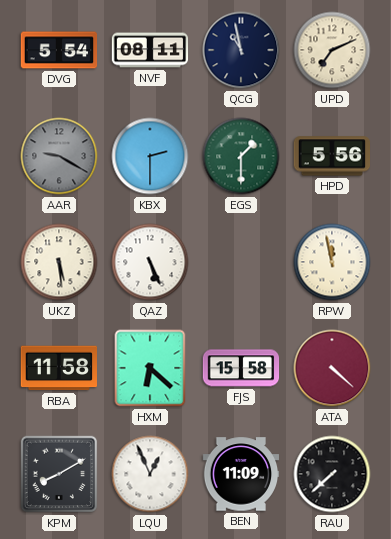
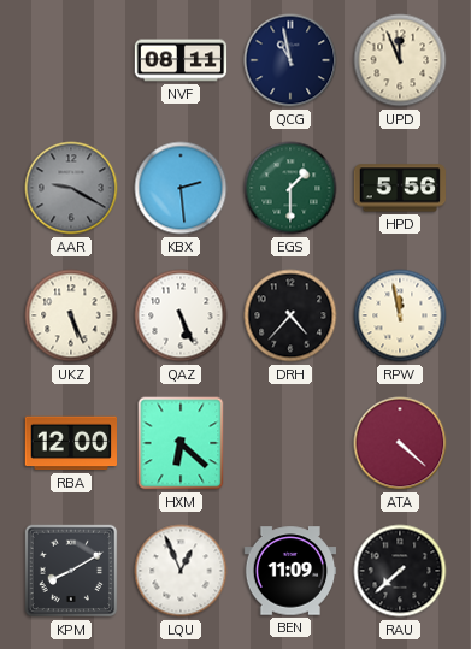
DVG: 5:54 -> none (59, 50)
UPD: 7:11 -> 11:56 (400, 60)
KBX: 2:30 -> 2:29 (181, 188)
UKZ: 5:29 -> 5:26 (71, 315)
DRH: none -> 4:37 (290, 315)
RBA: 11:58 -> 12:00 (70, 443)
FJS: 15:58 -> none (241, 368)
